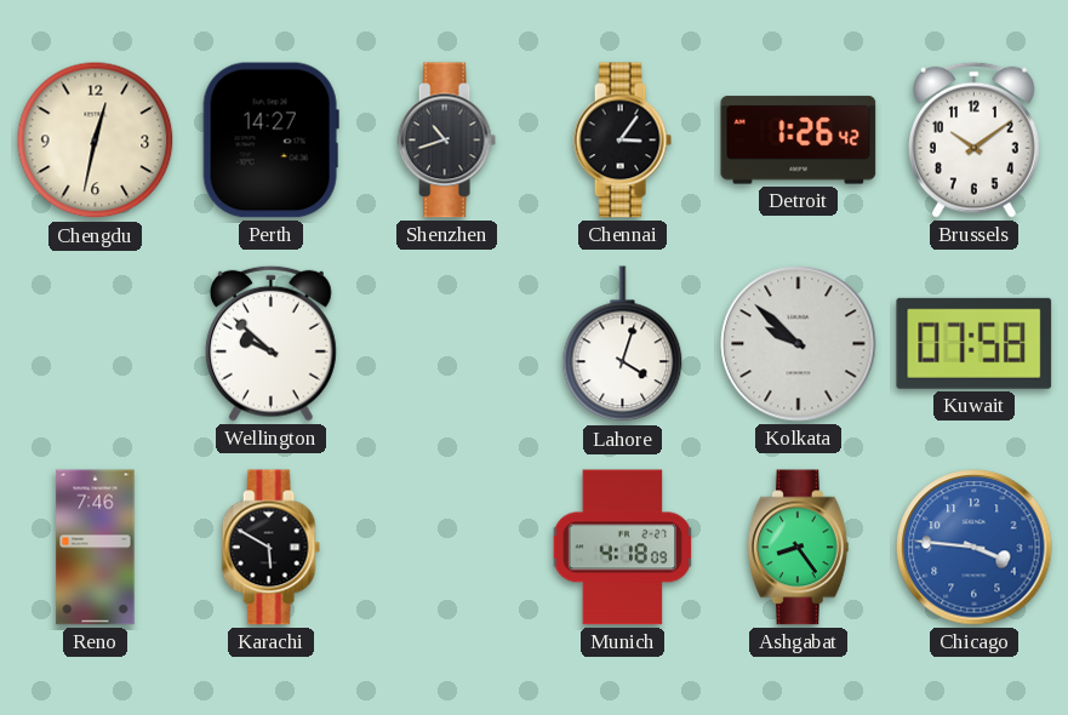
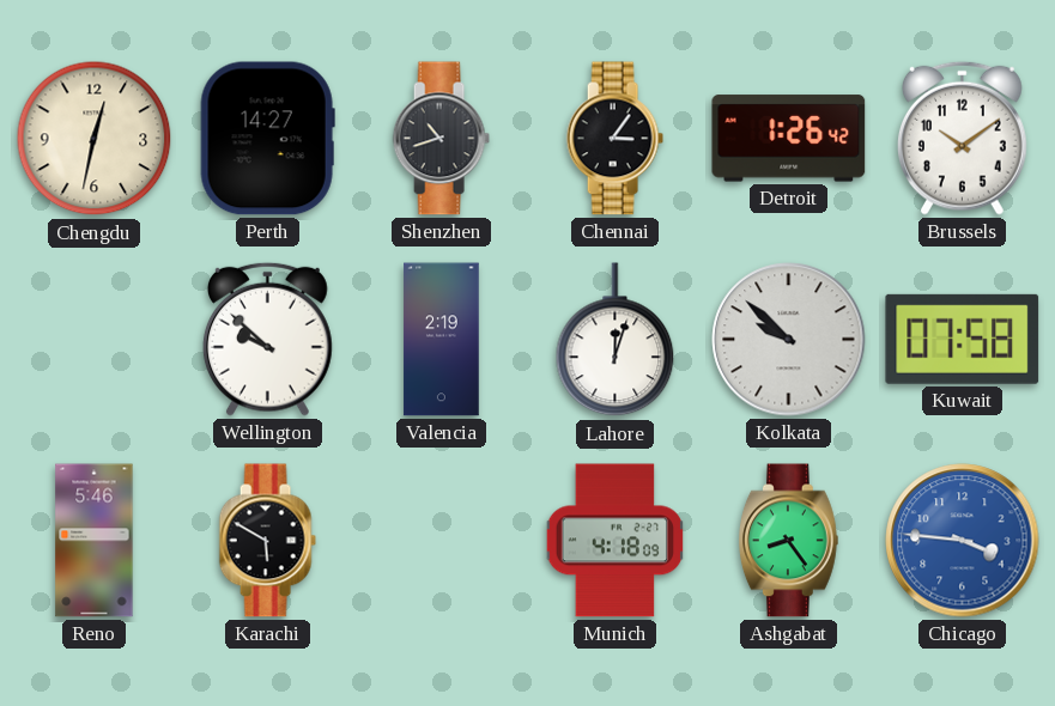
Valencia: none -> 2:19 (442, 340)
Lahore: 4:03 -> 12:03 (616, 340)
Reno: 7:46 -> 5:46 (95, 541)
